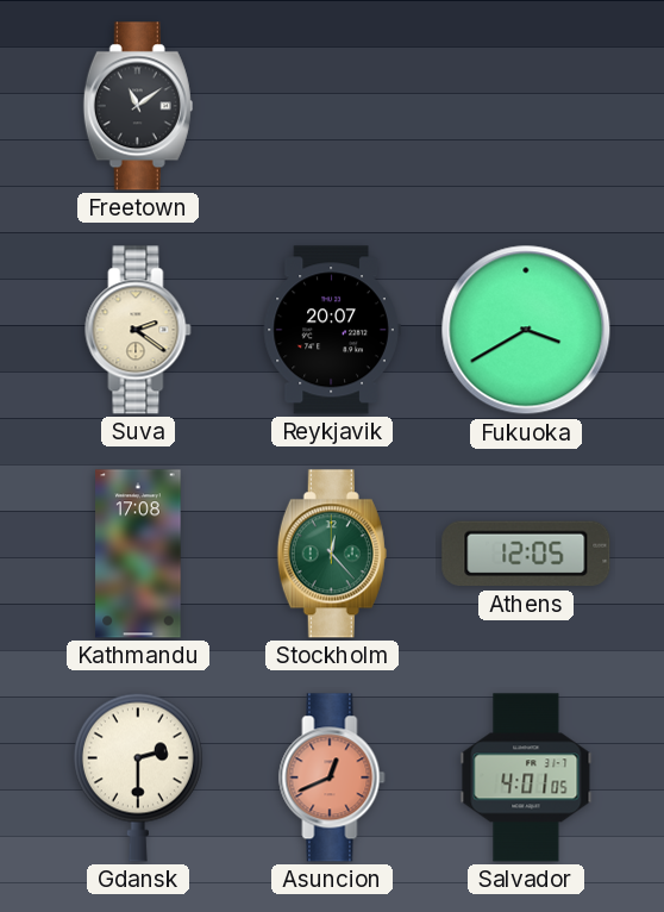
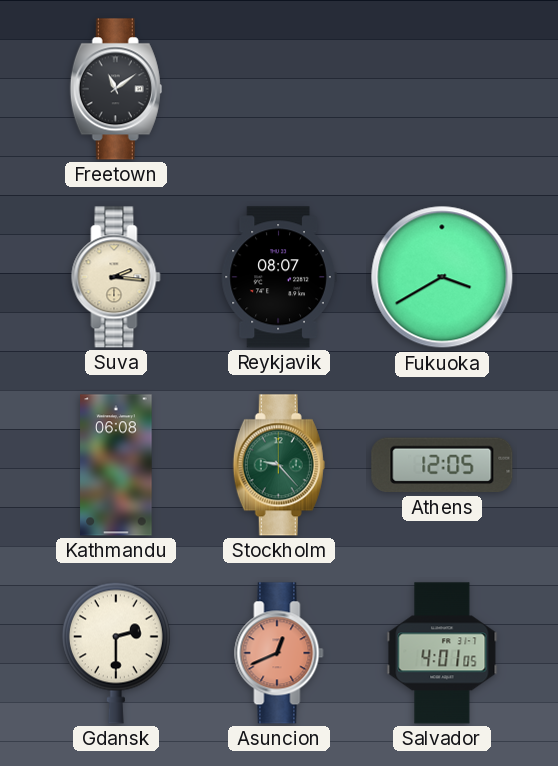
Suva: 2:21 -> 2:16 (116, 277)
Reykjavik: 20:07 -> 08:07 (279, 277)
Kathmandu: 17:08 -> 06:08 (116, 465)
Stockholm: 12:23 -> 9:23 (279, 465)
